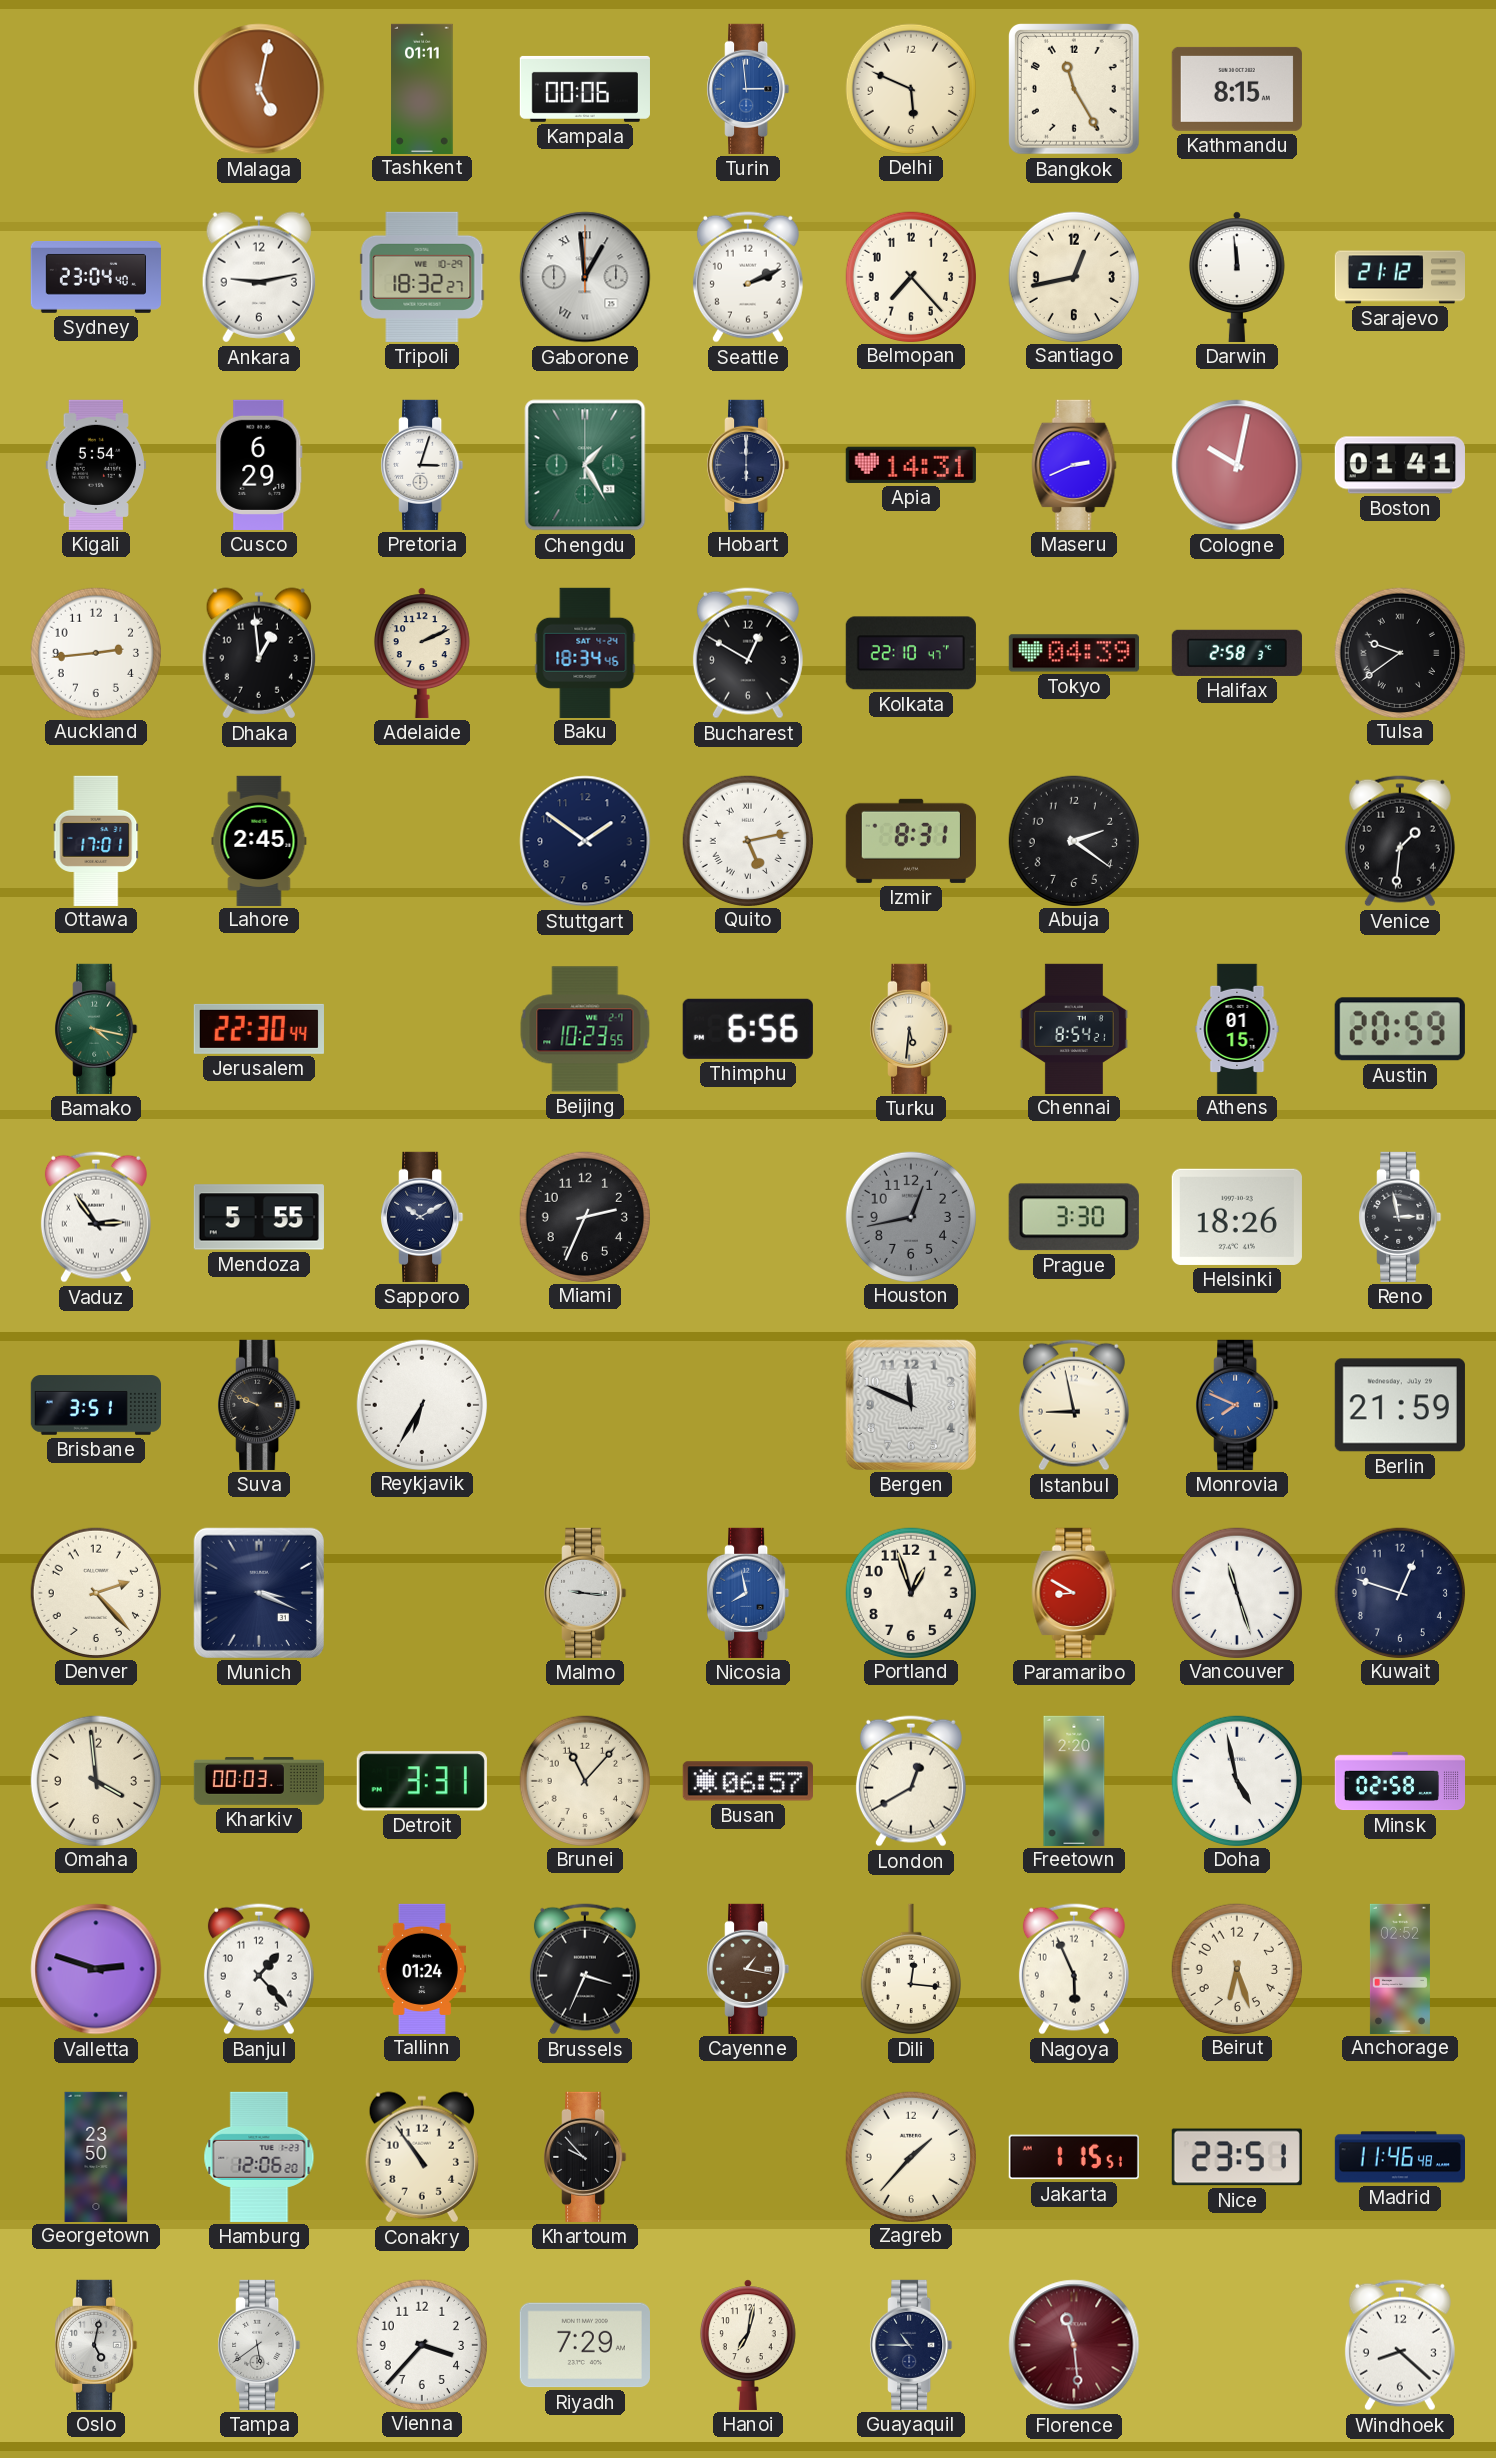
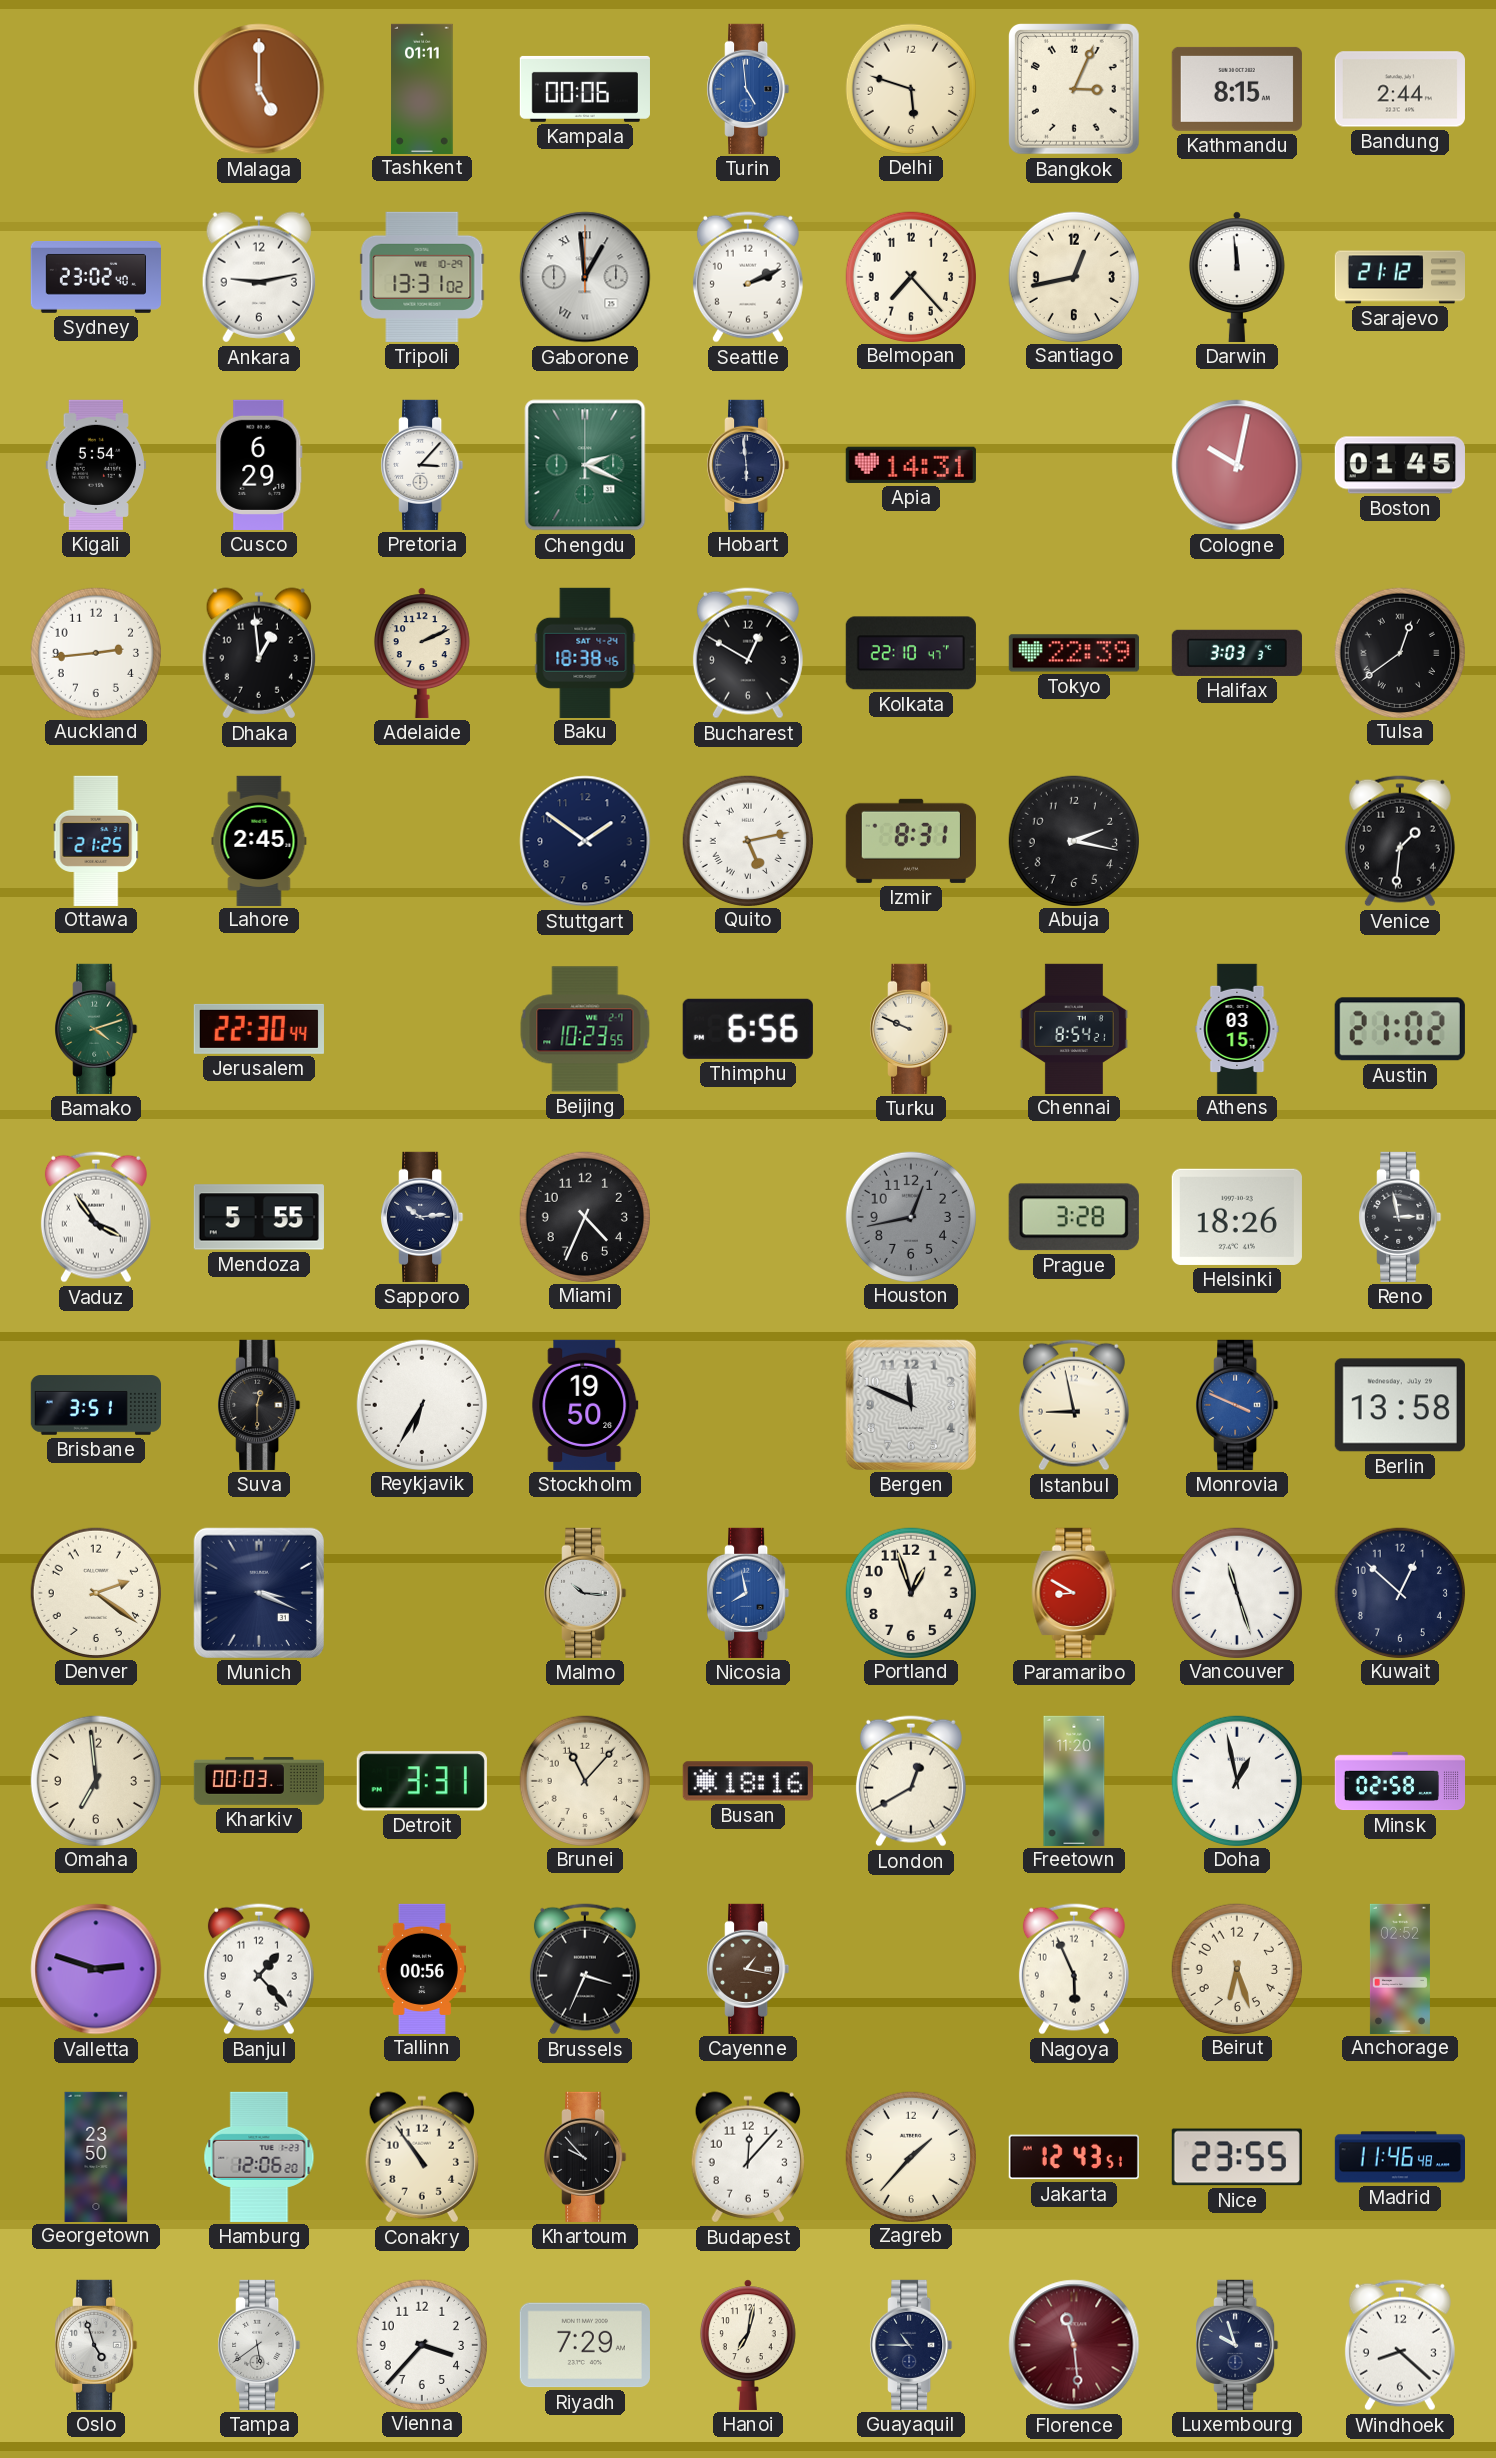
Malaga: 5:02 -> 5:00 (259, 89)
Turin: 2:59 -> 4:59 (748, 89)
Delhi: 5:49 -> 5:48 (910, 88)
Bangkok: 11:25 -> 3:04 (1075, 90)
Bandung: none -> 2:44 (1400, 89)
Sydney: 23:04 -> 23:02 (95, 277)
Tripoli: 18:32 -> 13:31 (422, 277)
Pretoria: 3:03 -> 3:07 (422, 465)
Chengdu: 1:25 -> 2:19 (585, 465)
Hobart: 6:00 -> 5:59 (748, 465)
Maseru: 2:41 -> none (1074, 465)
Boston: 01:41 -> 01:45 (1400, 465)
Baku: 18:34 -> 18:38 (585, 652)
Tokyo: 04:39 -> 22:39 (1074, 653)
Halifax: 2:58 -> 3:03 (1237, 653)
Tulsa: 9:39 -> 12:39 (1399, 652)
Ottawa: 17:01 -> 21:25 (96, 840)
Abuja: 2:21 -> 2:17 (1073, 840)
Bamako: 4:17 -> 4:12 (96, 1029)
Turku: 5:31 -> 9:49 (911, 1029)
Athens: 01:15 -> 03:15 (1237, 1028)
Austin: 20:59 -> 21:02 (1400, 1029)
Vaduz: 2:54 -> 3:54 (96, 1217)
Sapporo: 10:10 -> 10:14 (422, 1217)
Miami: 2:34 -> 4:34 (584, 1216)
Prague: 3:30 -> 3:28 (1074, 1217)
Suva: 9:49 -> 12:30 (259, 1405)
Stockholm: none -> 19:50 (585, 1405)
Monrovia: 7:49 -> 3:49 (1237, 1405)
Berlin: 21:59 -> 13:58 (1400, 1405)
Denver: 2:23 -> 2:21 (95, 1592)
Malmo: 9:16 -> 10:16 (585, 1593)
Kuwait: 12:48 -> 12:52 (1399, 1592)
Omaha: 3:59 -> 6:59 (95, 1780)
Busan: 06:57 -> 18:16 (748, 1781)
Freetown: 2:20 -> 11:20 (1074, 1780)
Doha: 4:58 -> 12:58 (1236, 1780)
Tallinn: 01:24 -> 00:56 (422, 1968)
Dili: 12:16 -> none (911, 1969)
Budapest: none -> 12:07 (747, 2157)
Jakarta: 1:15 -> 12:43 (1074, 2157)
Nice: 23:51 -> 23:55 (1237, 2157)
Oslo: 5:02 -> 4:57 (96, 2345)
Luxembourg: none -> 9:57 (1237, 2345)
